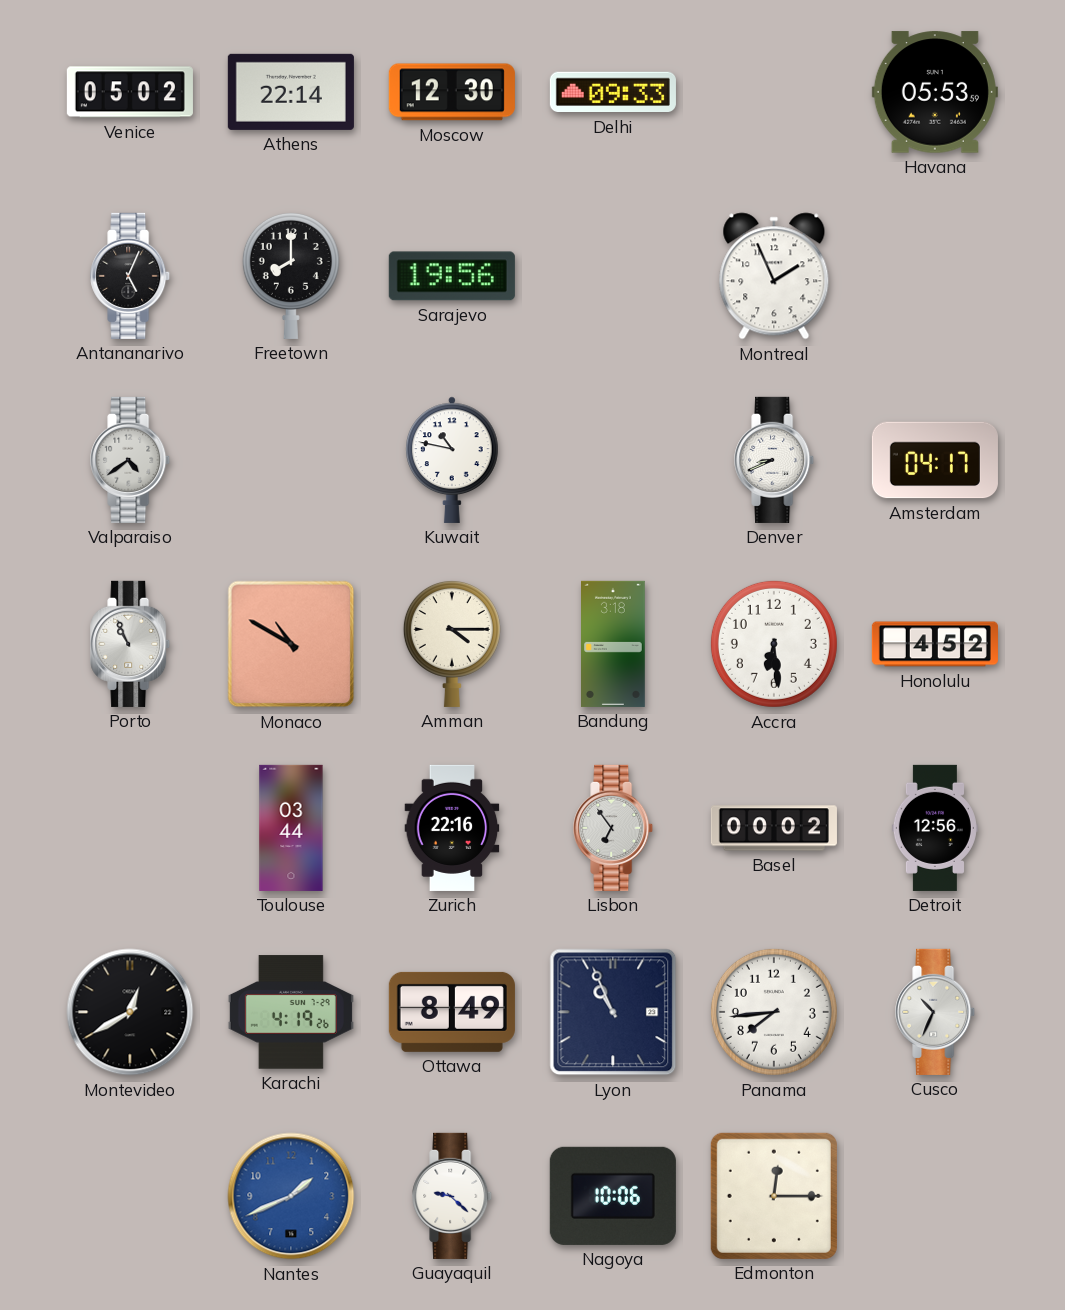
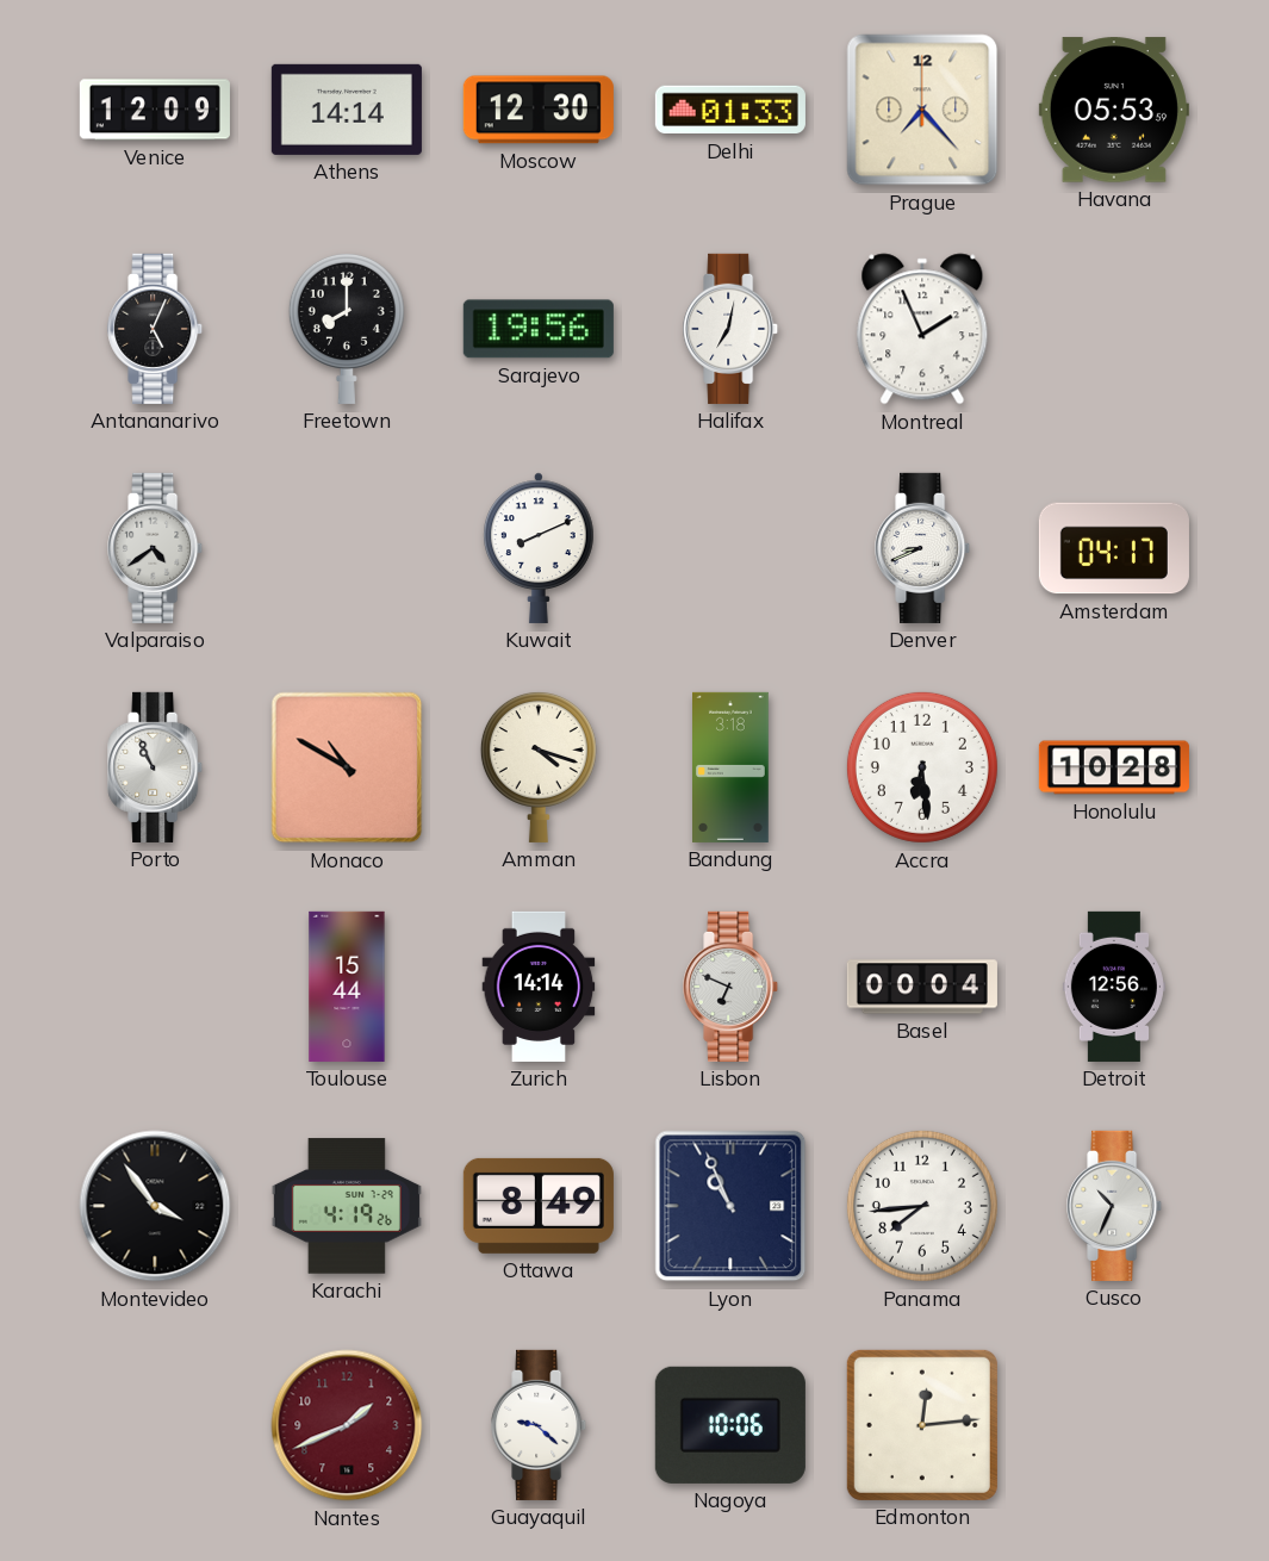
Venice: 05:02 -> 12:09 (155, 110)
Athens: 22:14 -> 14:14 (347, 110)
Delhi: 09:33 -> 01:33 (730, 110)
Prague: none -> 7:23 (922, 110)
Halifax: none -> 7:02 (732, 329)
Kuwait: 10:47 -> 8:11 (539, 548)
Amman: 4:15 -> 4:18 (539, 766)
Honolulu: 4:52 -> 10:28 (1114, 767)
Toulouse: 03:44 -> 15:44 (347, 987)
Zurich: 22:16 -> 14:14 (539, 987)
Lisbon: 6:54 -> 6:49 (732, 987)
Basel: 00:02 -> 00:04 (922, 987)
Montevideo: 12:40 -> 3:54 (155, 1206)
Nantes dial: blue -> burgundy (347, 1425)
Edmonton: 12:15 -> 12:14 (922, 1425)
